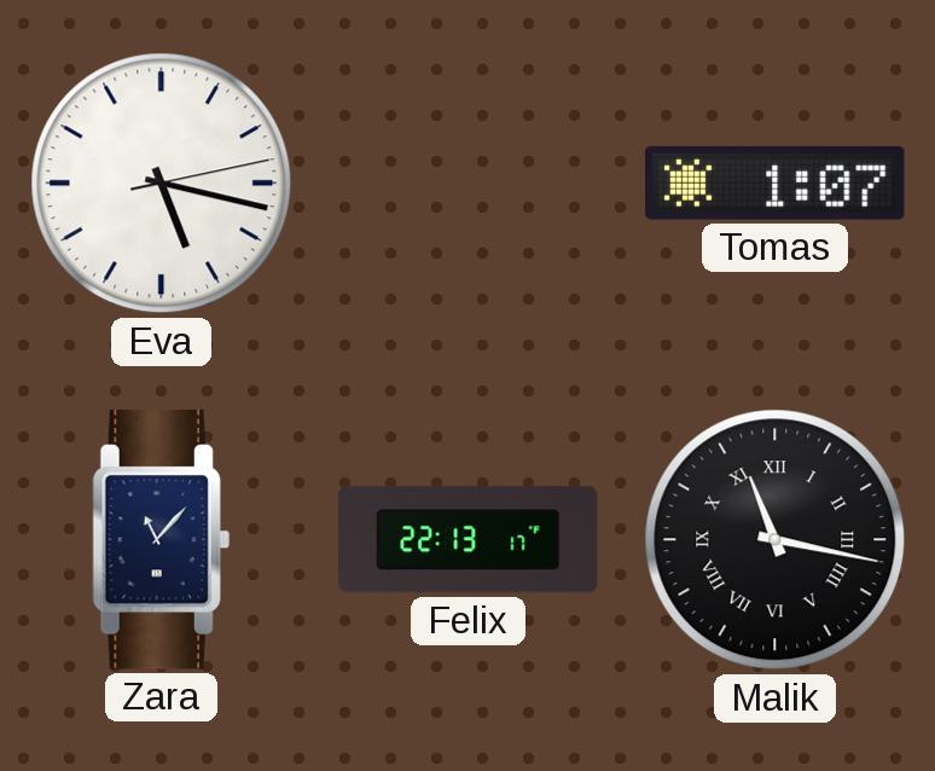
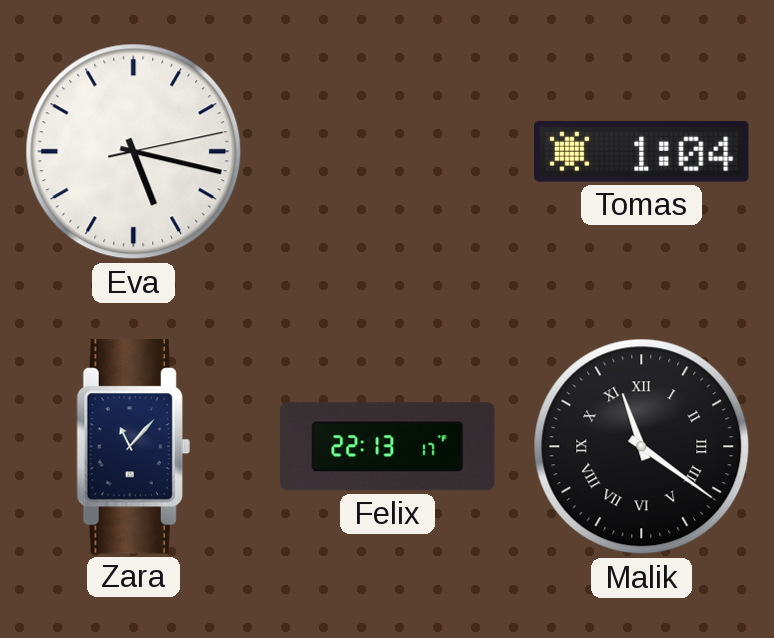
Tomas: 1:07 -> 1:04 (642, 151)
Malik: 11:17 -> 11:21 (642, 447)
